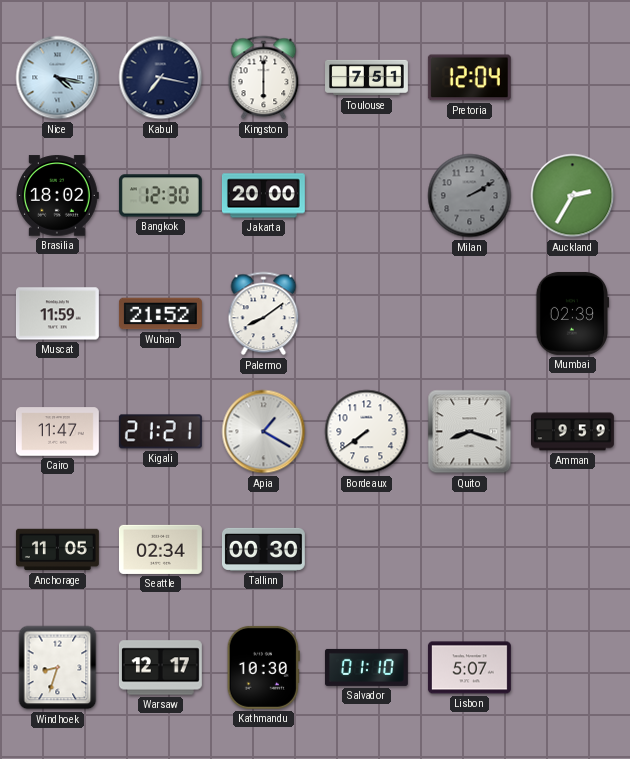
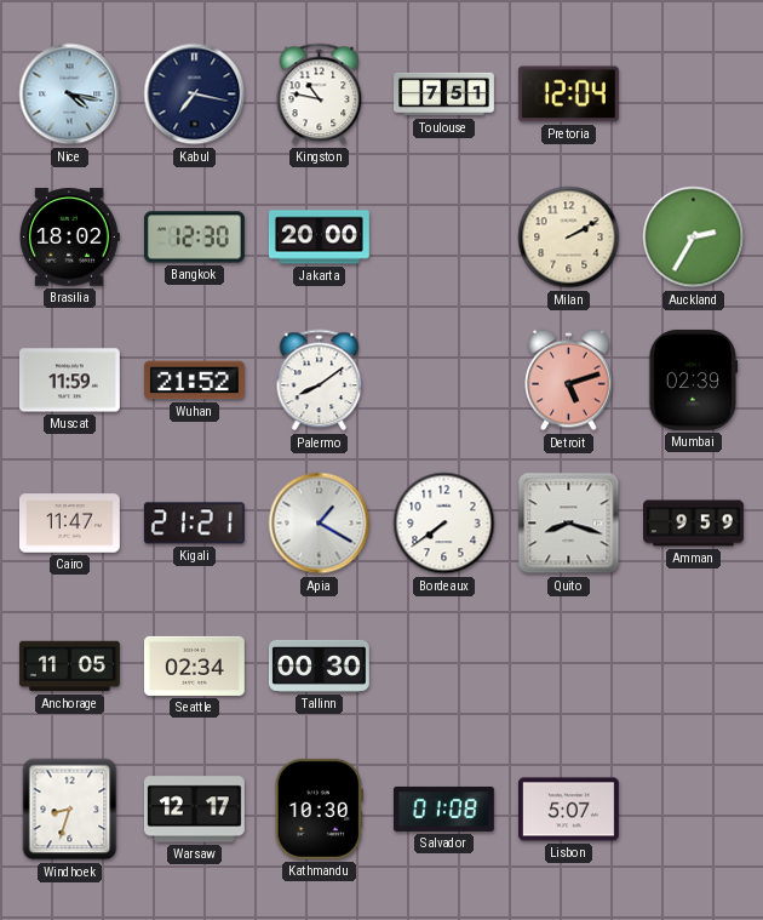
Kingston: 6:00 -> 10:47 (320, 95)
Milan dial: grey -> cream (569, 238)
Detroit: none -> 5:12 (569, 381)
Salvador: 01:10 -> 01:08 (444, 808)
